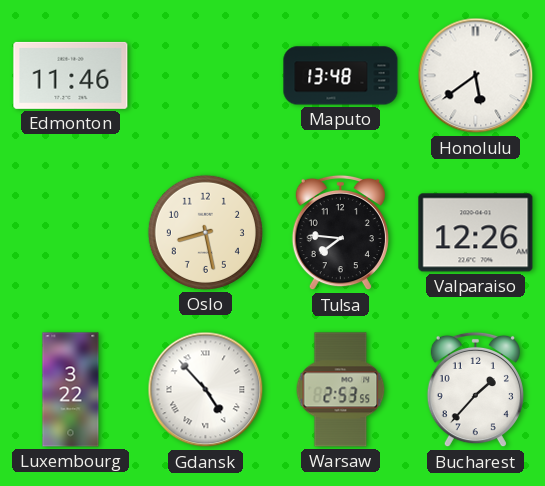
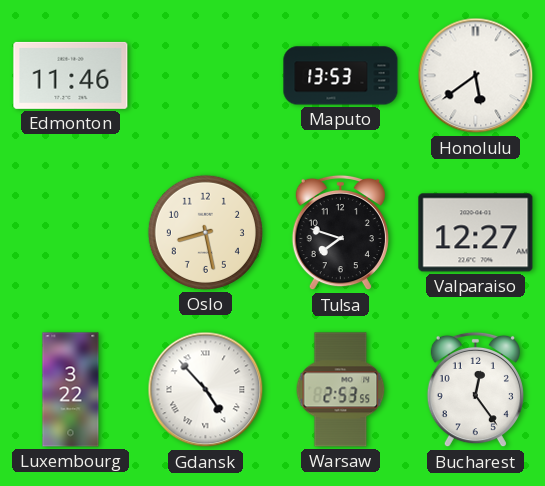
Maputo: 13:48 -> 13:53 (341, 76)
Tulsa: 7:46 -> 7:48 (340, 233)
Valparaiso: 12:26 -> 12:27 (476, 233)
Bucharest: 1:37 -> 12:24 (475, 390)
